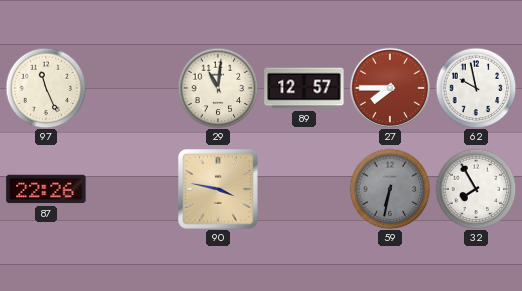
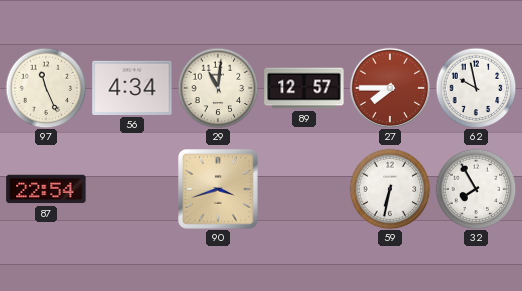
56: none -> 4:34 (132, 88)
87: 22:26 -> 22:54 (46, 189)
90: 3:47 -> 3:42 (218, 189)
59 dial: grey -> white (390, 189)
